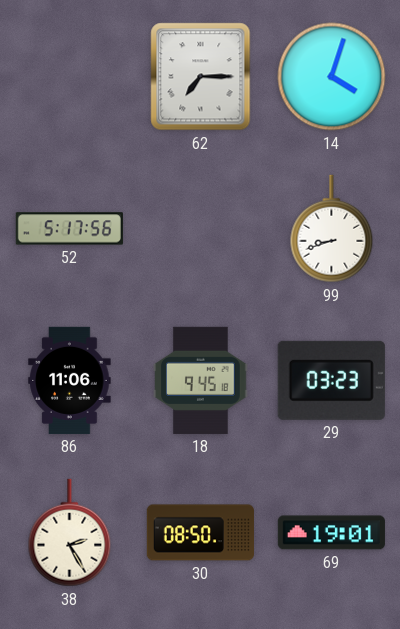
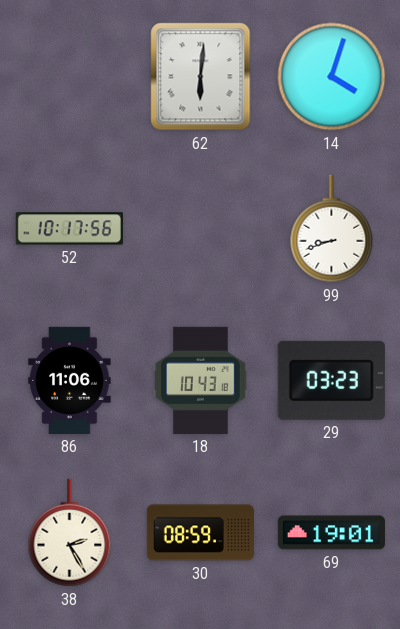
62: 7:15 -> 6:01 (201, 77)
52: 5:17 -> 10:17 (69, 229)
18: 9:45 -> 10:43 (201, 380)
30: 08:50 -> 08:59 (200, 533)
